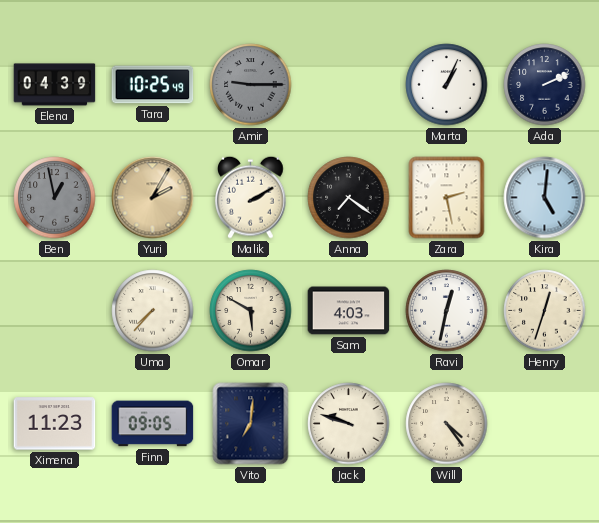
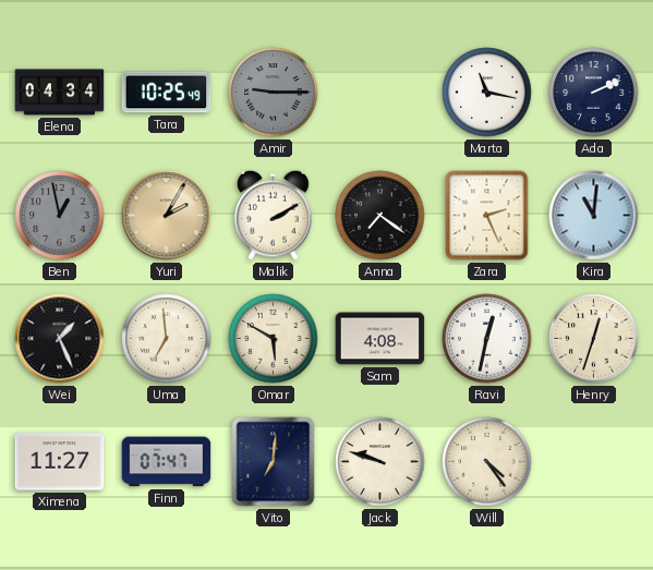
Elena: 04:39 -> 04:34 (60, 93)
Marta: 1:04 -> 11:17 (487, 93)
Zara: 2:28 -> 2:26 (487, 216)
Kira: 5:01 -> 11:01 (594, 216)
Wei: none -> 1:26 (60, 339)
Uma: 7:37 -> 6:59 (167, 339)
Sam: 4:03 -> 4:08 (380, 339)
Ximena: 11:23 -> 11:27 (60, 462)
Finn: 09:05 -> 07:47 (167, 462)
